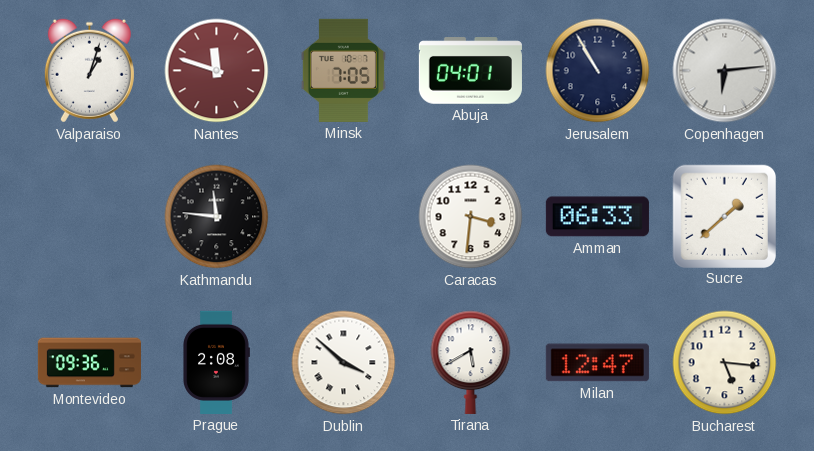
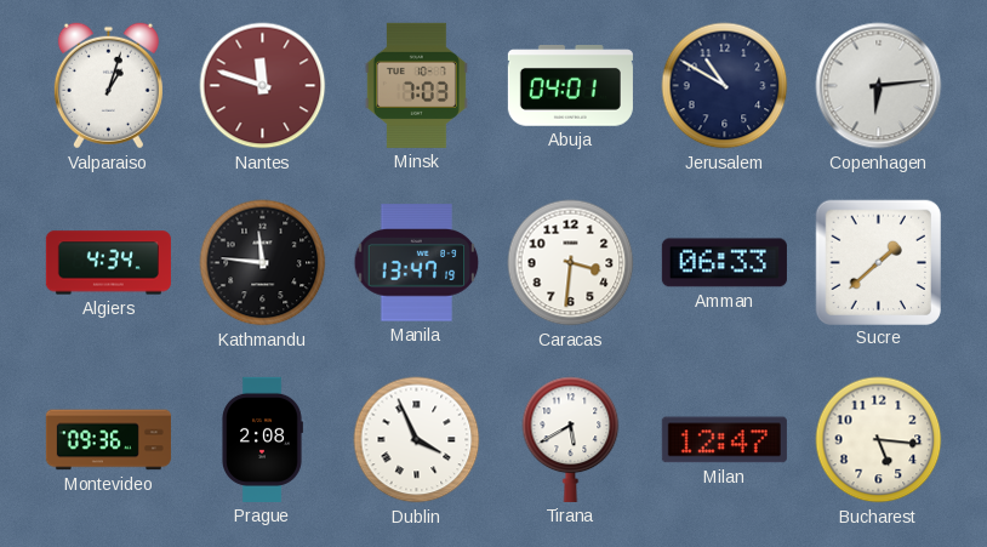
Minsk: 7:05 -> 7:03 (416, 85)
Jerusalem: 10:55 -> 10:50 (725, 86)
Algiers: none -> 4:34 (108, 263)
Manila: none -> 13:47 (417, 263)
Dublin: 3:52 -> 3:56 (417, 440)
